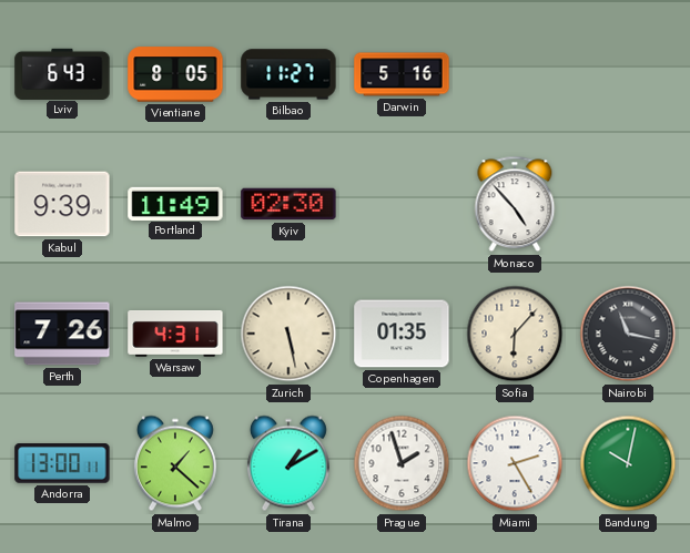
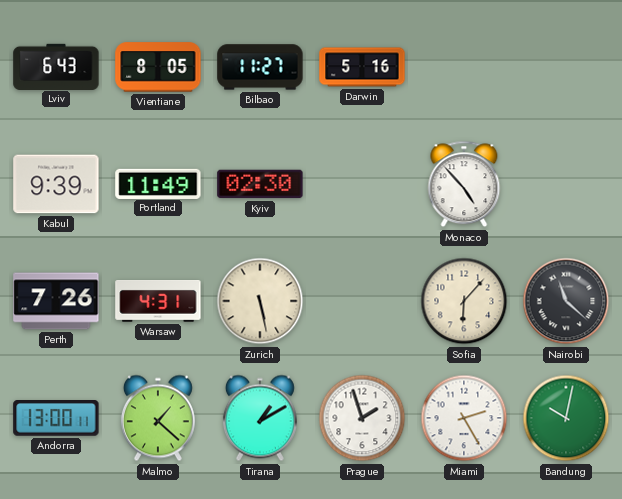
Copenhagen: 01:35 -> none (402, 334)
Nairobi: 11:17 -> 11:22 (566, 301)
